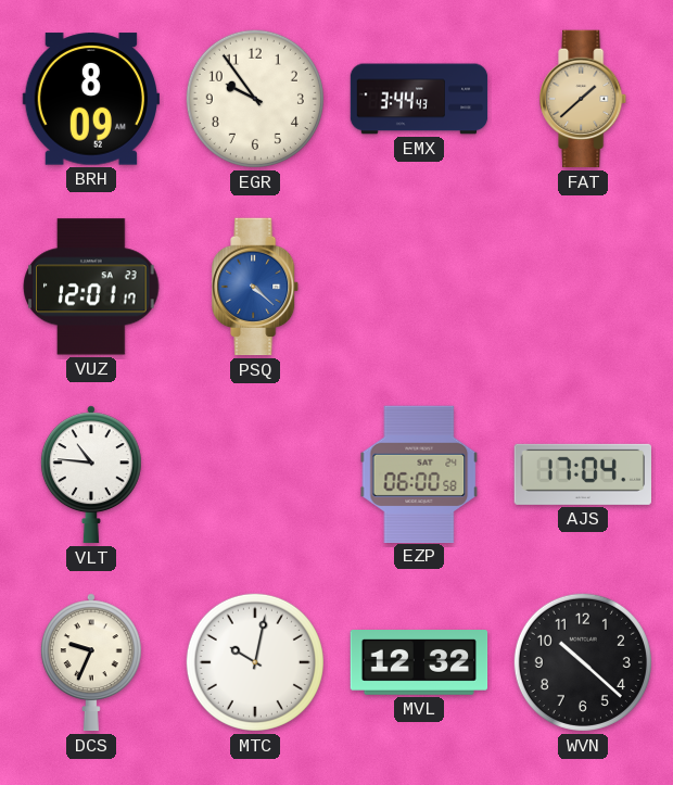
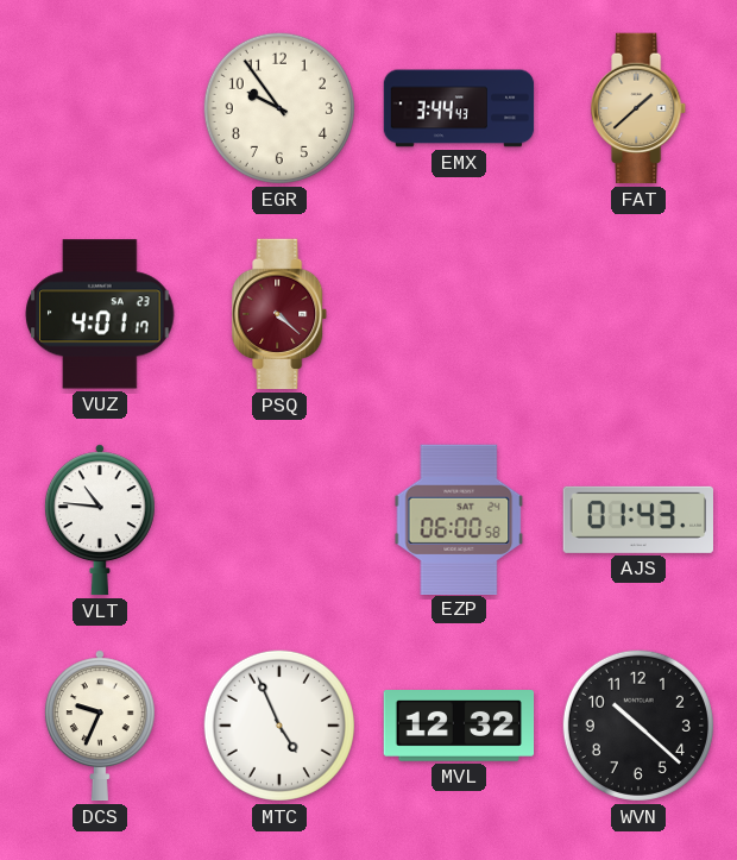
BRH: 8:09 -> none (90, 99)
VUZ: 12:01 -> 4:01 (100, 314)
PSQ dial: blue -> burgundy (281, 314)
AJS: 17:04 -> 01:43 (637, 520)
MTC: 10:02 -> 4:56 (279, 726)
